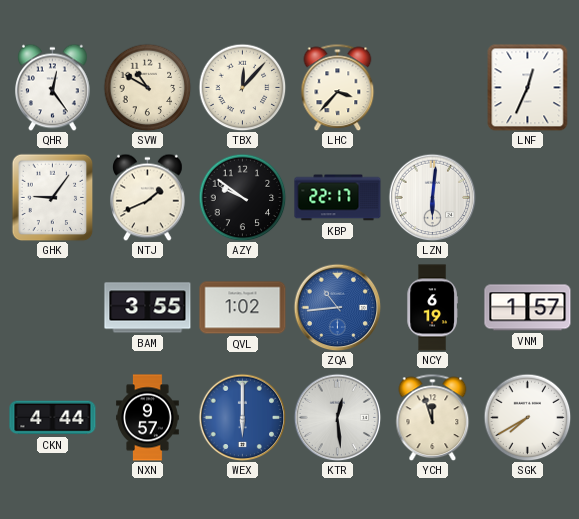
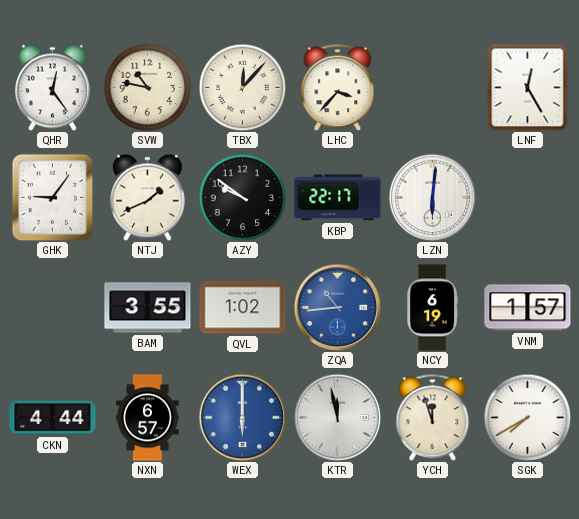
SVW: 10:50 -> 10:47 (147, 87)
LNF: 12:34 -> 12:25 (528, 87)
NXN: 9:57 -> 6:57 (148, 418)
KTR: 12:29 -> 11:58 (337, 417)
